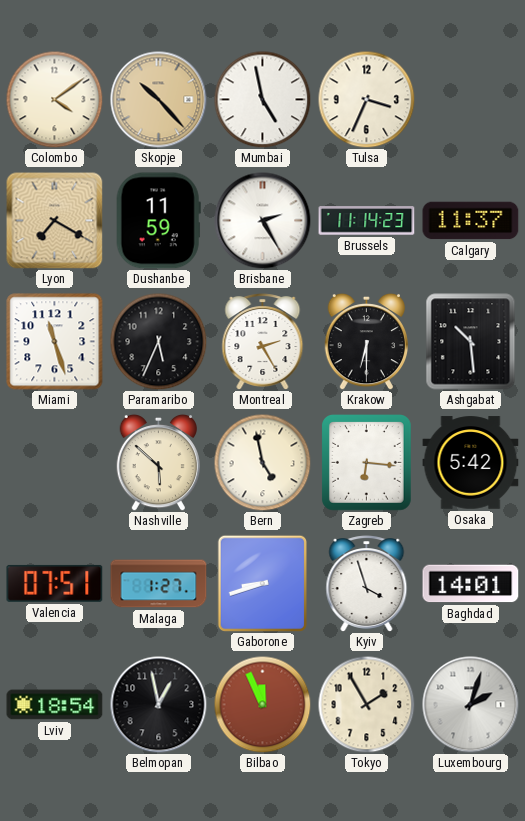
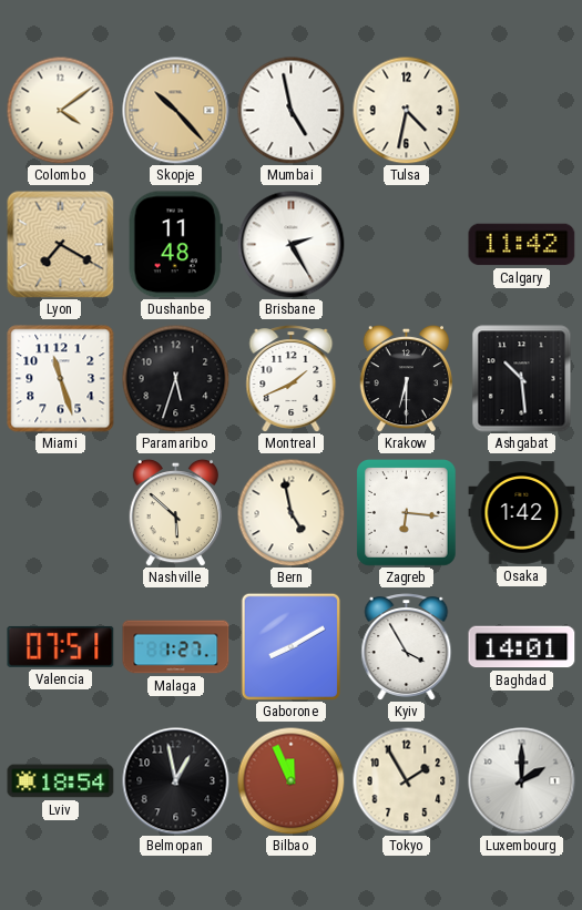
Tulsa: 3:34 -> 4:32 (406, 110)
Dushanbe: 11:59 -> 11:48 (175, 245)
Brussels: 11:14 -> none (367, 221)
Calgary: 11:37 -> 11:42 (522, 245)
Paramaribo: 5:34 -> 5:33 (175, 378)
Montreal: 2:25 -> 1:41 (292, 379)
Osaka: 5:42 -> 1:42 (522, 513)
Gaborone: 8:42 -> 8:10 (290, 646)
Kyiv: 3:57 -> 3:55 (407, 647)
Luxembourg: 2:03 -> 2:00 (522, 781)
